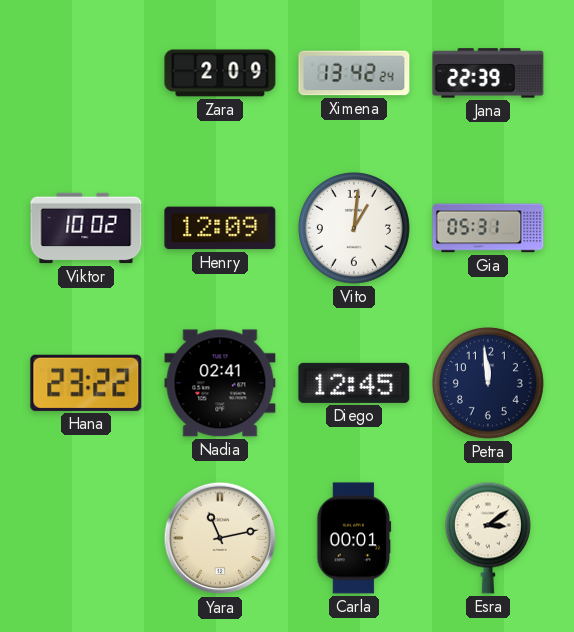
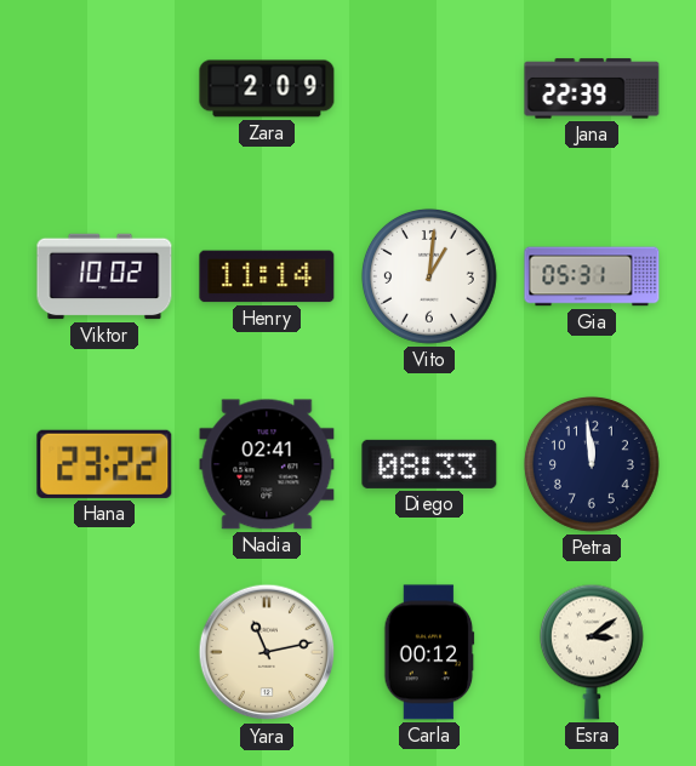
Ximena: 13:42 -> none (354, 73)
Henry: 12:09 -> 11:14 (267, 276)
Diego: 12:45 -> 08:33 (429, 464)
Carla: 00:01 -> 00:12 (429, 652)
